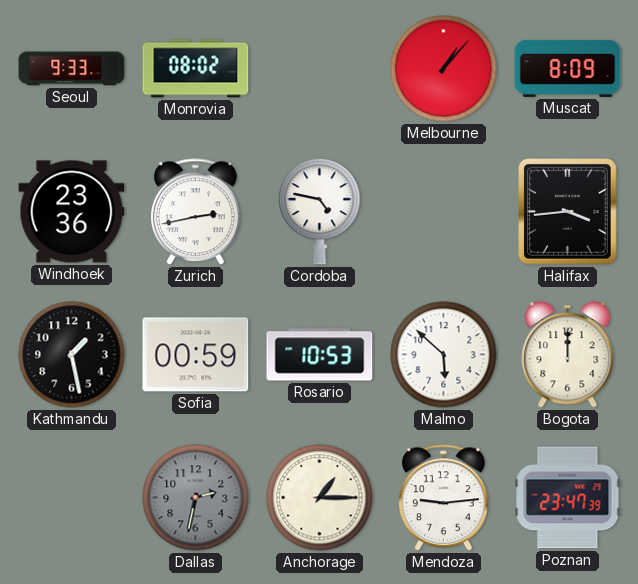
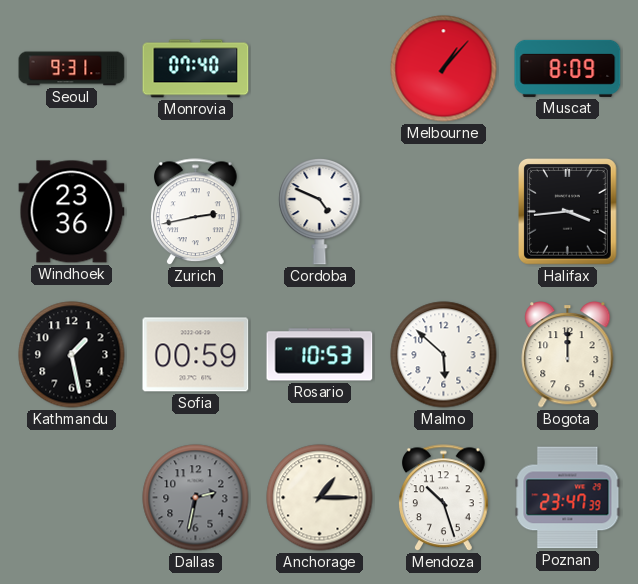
Seoul: 9:33 -> 9:31 (72, 69)
Monrovia: 08:02 -> 07:40 (196, 69)
Cordoba: 4:47 -> 4:49 (320, 211)
Mendoza: 9:14 -> 10:27 (444, 498)
